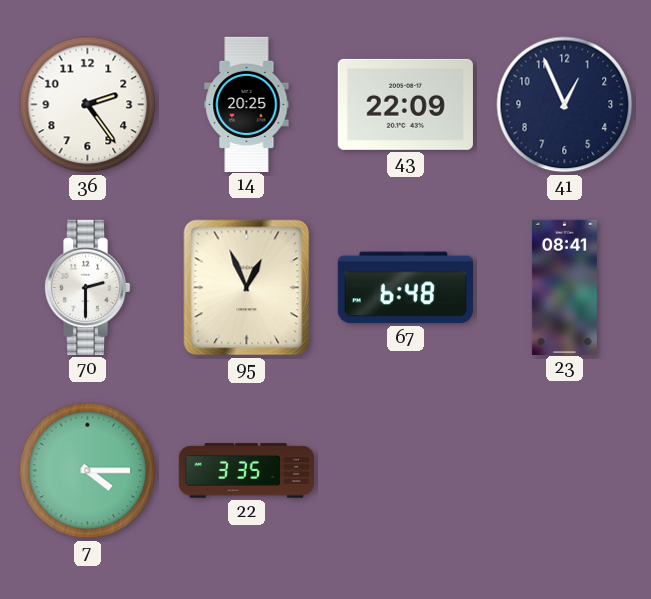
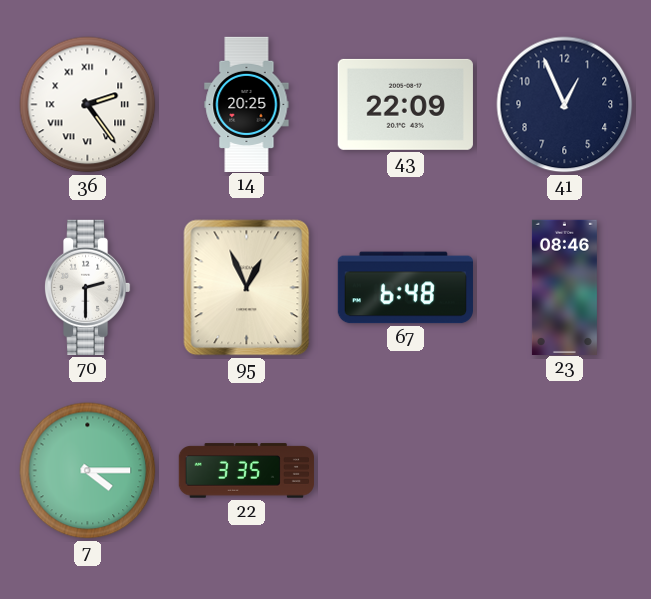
36 numerals: Arabic -> Roman (88, 105)
23: 08:41 -> 08:46 (564, 287)
